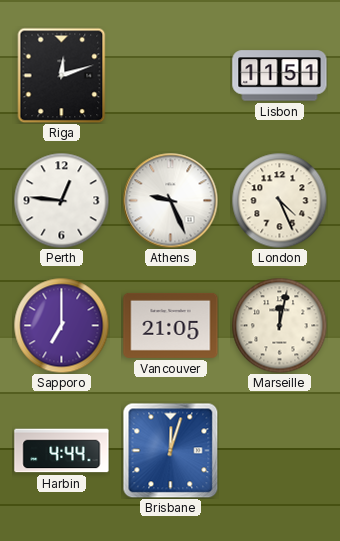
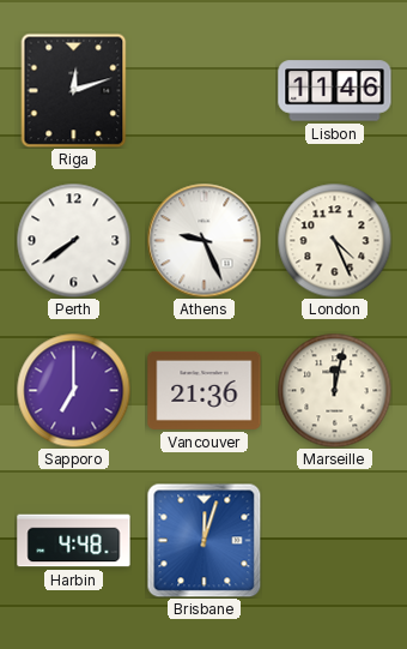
Lisbon: 11:51 -> 11:46 (335, 91)
Perth: 12:46 -> 7:39 (73, 240)
Vancouver: 21:05 -> 21:36 (205, 390)
Harbin: 4:44 -> 4:48 (74, 541)
